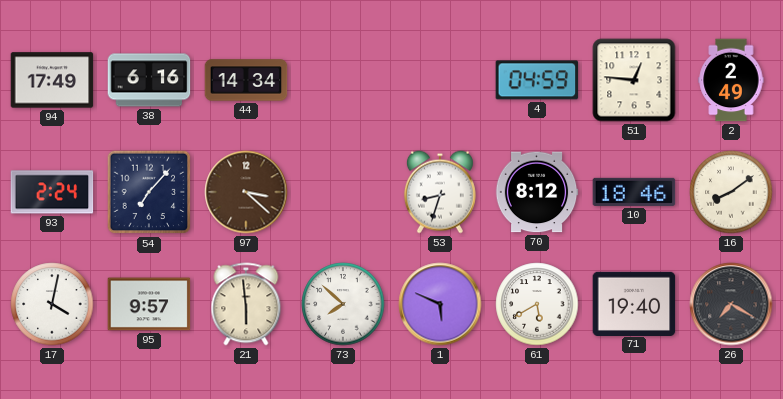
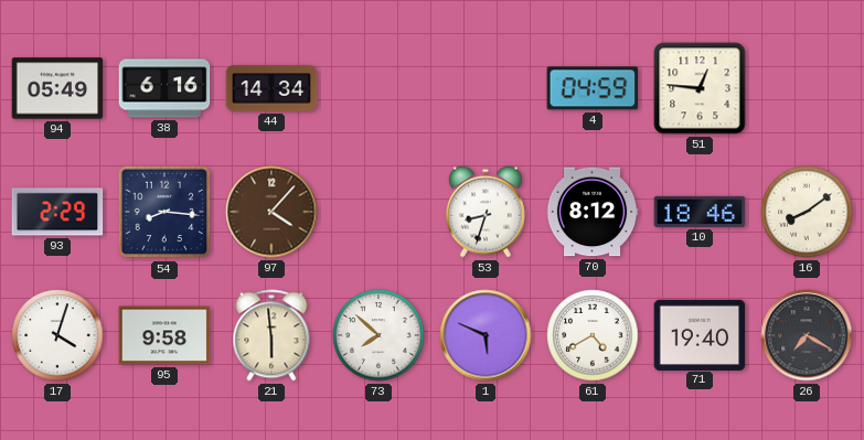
94: 17:49 -> 05:49 (57, 88)
2: 2:49 -> none (731, 80)
93: 2:24 -> 2:29 (57, 212)
54: 7:07 -> 8:16 (164, 212)
97: 3:22 -> 4:07 (271, 212)
17: 4:02 -> 4:03 (57, 335)
95: 9:57 -> 9:58 (164, 335)
61: 5:40 -> 4:40 (593, 335)
